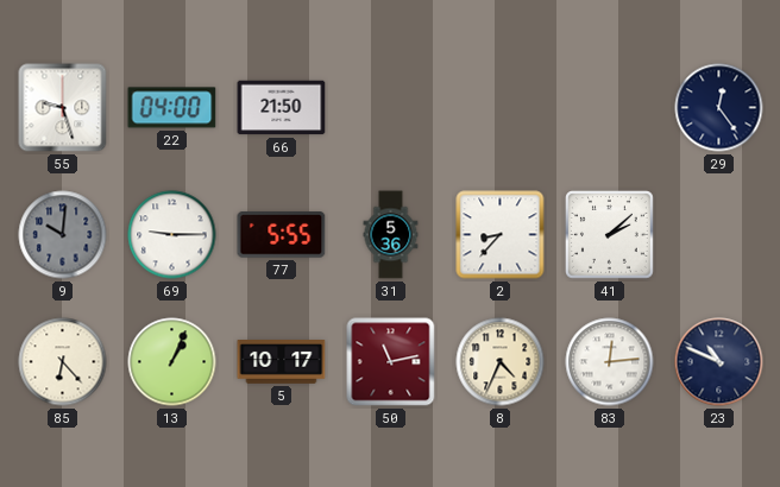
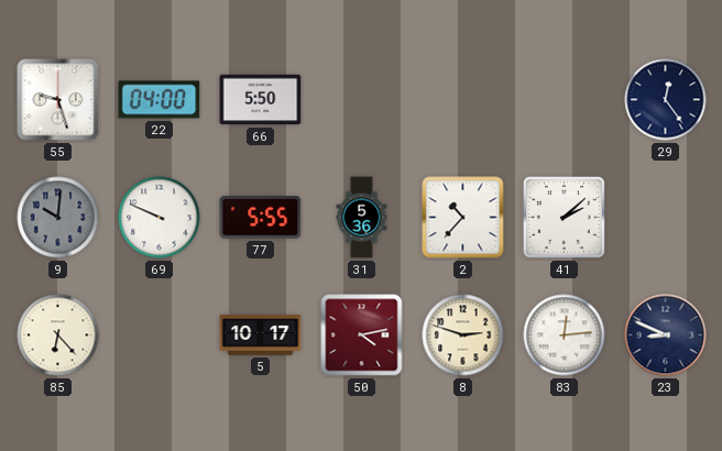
66: 21:50 -> 5:50 (261, 100)
69: 9:15 -> 9:49 (160, 218)
2: 8:37 -> 10:37 (463, 218)
13: 1:04 -> none (172, 362)
50: 11:13 -> 4:13 (362, 335)
8: 4:34 -> 2:48 (463, 335)
23: 10:49 -> 8:49 (666, 335)
